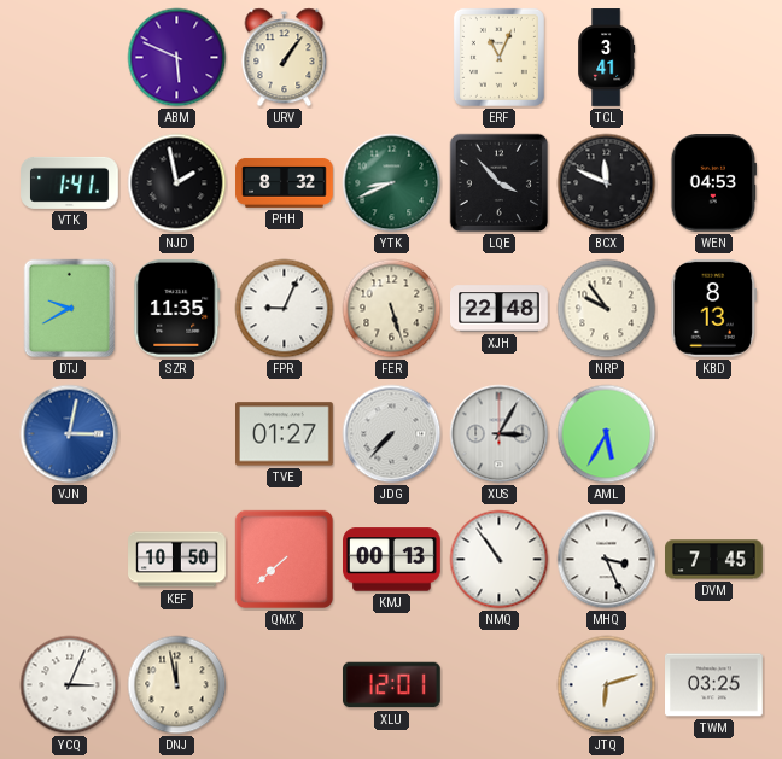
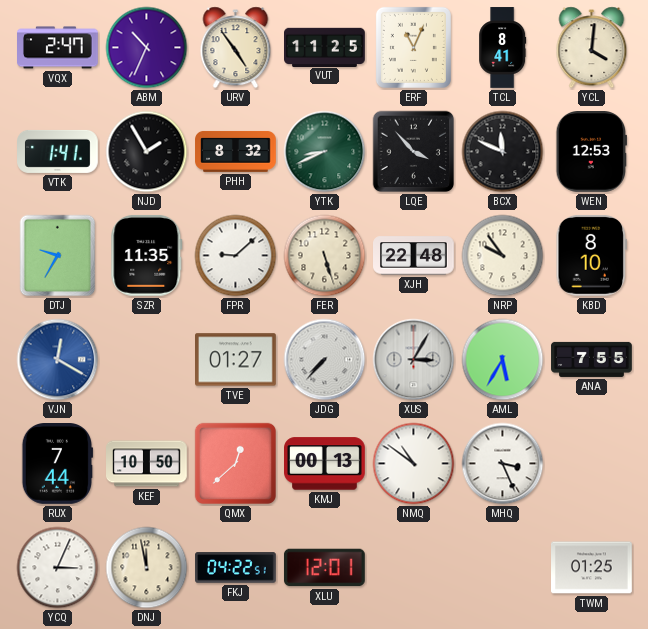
VQX: none -> 2:47 (58, 48)
ABM: 5:49 -> 10:34 (147, 48)
URV: 1:06 -> 4:54 (236, 48)
VUT: none -> 11:25 (325, 47)
TCL: 3:41 -> 8:41 (503, 48)
YCL: none -> 4:01 (592, 48)
NJD: 1:58 -> 1:55 (147, 152)
WEN: 04:53 -> 12:53 (591, 152)
DTJ: 9:40 -> 9:35 (58, 256)
FPR: 9:04 -> 9:08 (236, 256)
KBD: 8:13 -> 8:10 (591, 255)
VJN: 3:02 -> 12:20 (58, 360)
ANA: none -> 7:55 (592, 359)
RUX: none -> 7:44 (58, 464)
QMX: 7:38 -> 12:38 (235, 463)
NMQ: 10:54 -> 10:51 (414, 464)
DVM: 7:45 -> none (714, 560)
FKJ: none -> 04:22 (236, 568)
JTQ: 6:12 -> none (607, 685)
TWM: 03:25 -> 01:25 (592, 568)
